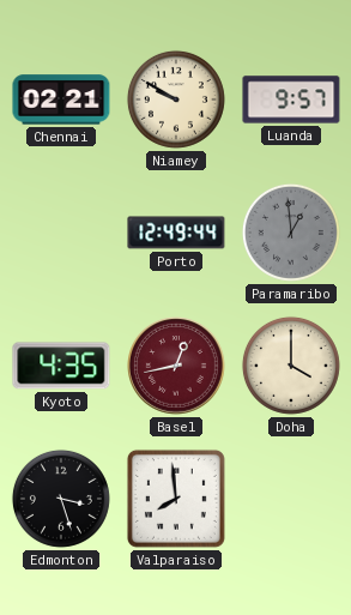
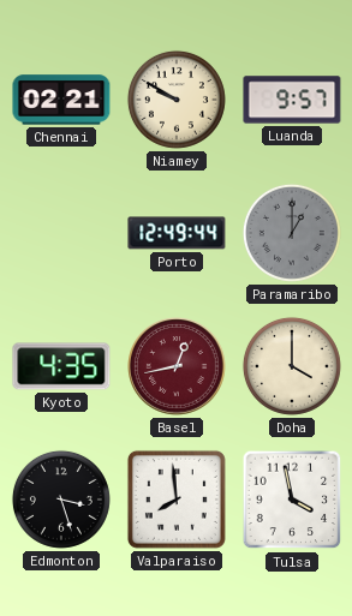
Paramaribo: 12:59 -> 1:00 (292, 233)
Tulsa: none -> 3:58 (292, 500)
